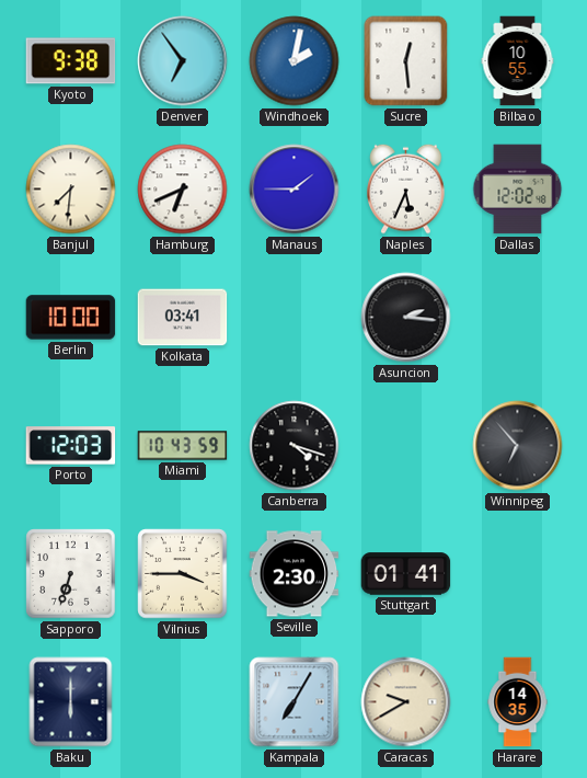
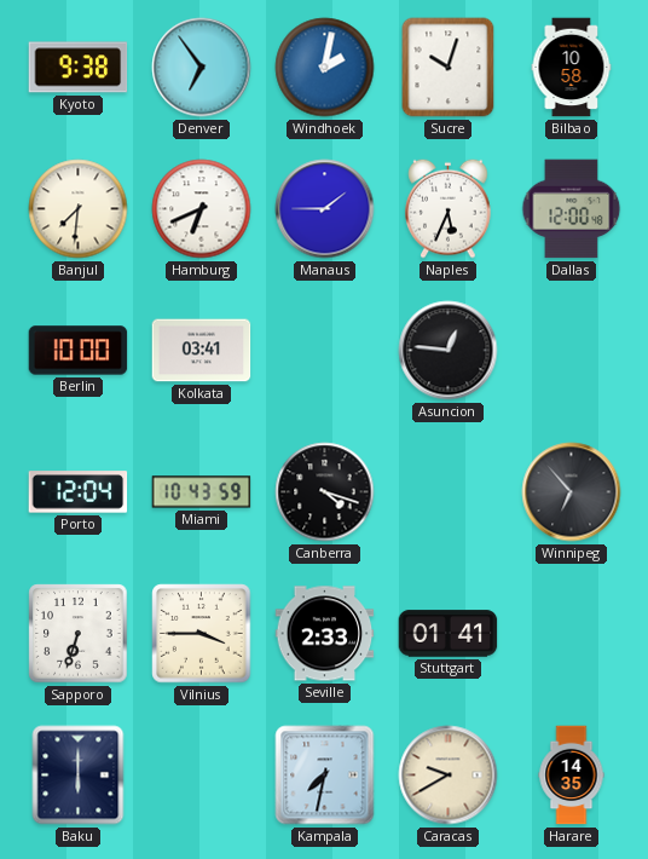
Sucre: 12:29 -> 10:03 (449, 68)
Bilbao: 10:55 -> 10:58 (572, 68)
Dallas: 12:02 -> 12:00 (572, 209)
Asuncion: 2:16 -> 12:46 (449, 351)
Porto: 12:03 -> 12:04 (79, 492)
Seville: 2:30 -> 2:33 (325, 634)
Kampala: 7:05 -> 7:32 (325, 776)
